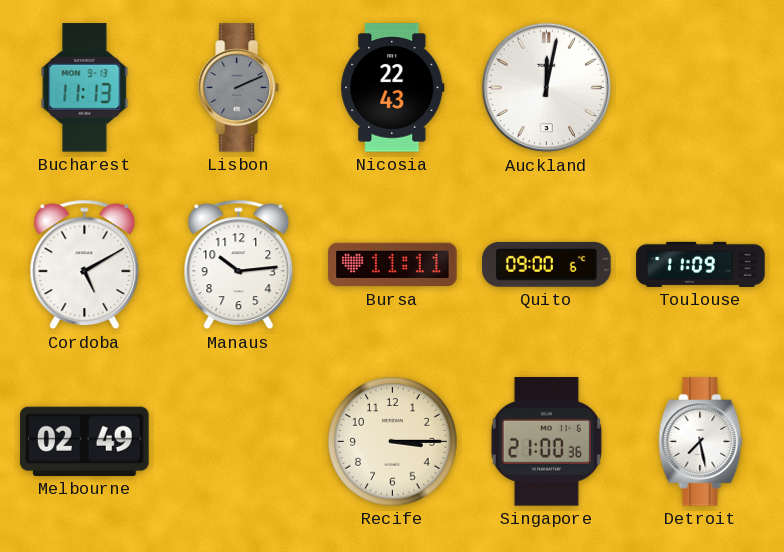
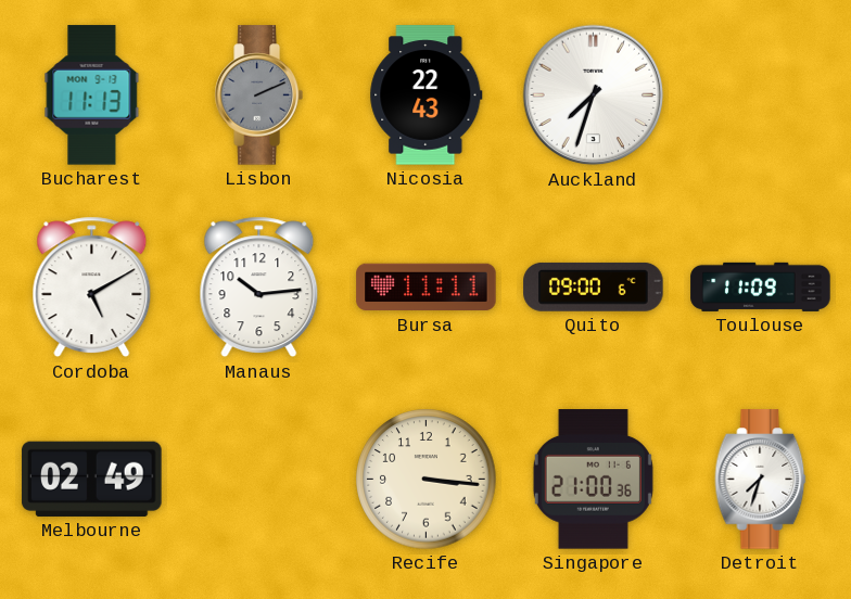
Auckland: 12:02 -> 7:33 (594, 95)
Recife: 3:15 -> 3:16 (427, 480)
Detroit: 7:28 -> 7:33 (761, 480)
